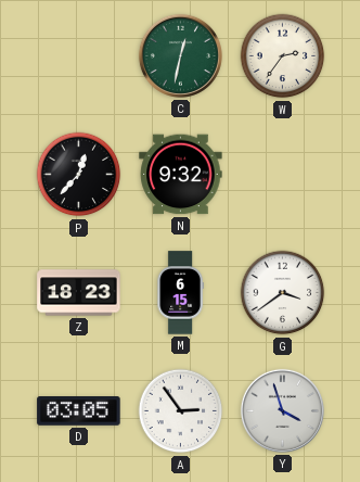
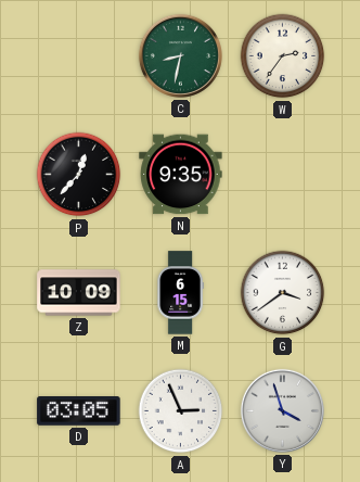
C: 12:32 -> 8:32 (180, 55)
N: 9:32 -> 9:35 (181, 175)
Z: 18:23 -> 10:09 (79, 293)
A: 2:54 -> 2:56 (181, 411)
